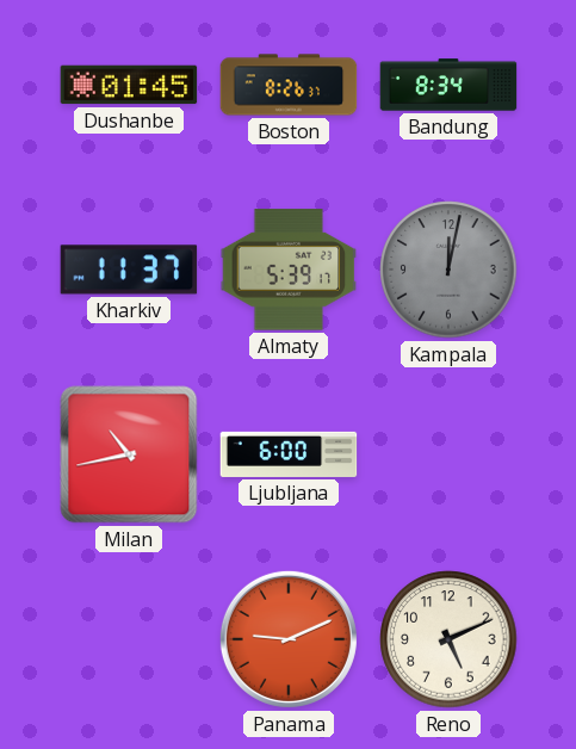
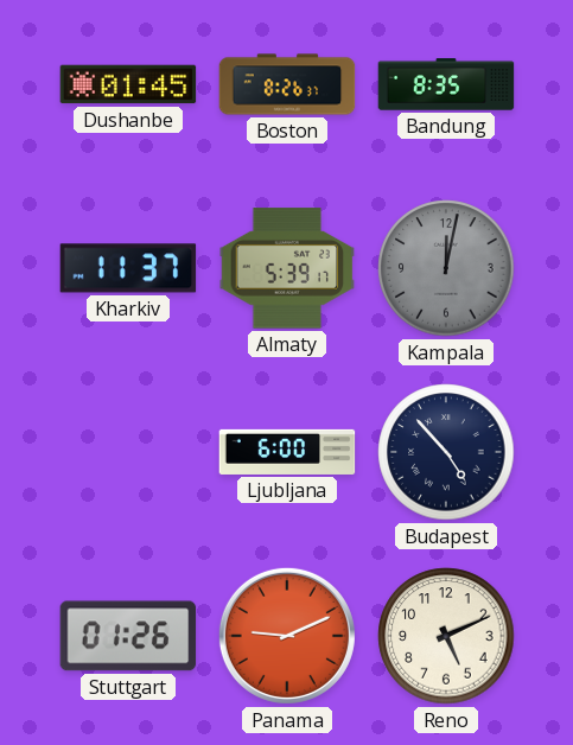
Bandung: 8:34 -> 8:35 (446, 84)
Milan: 10:43 -> none (129, 454)
Budapest: none -> 4:53 (446, 452)
Stuttgart: none -> 01:26 (128, 636)
